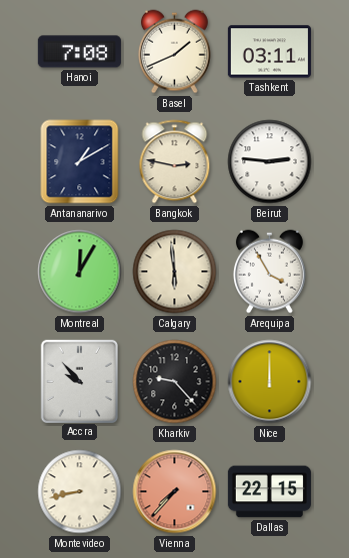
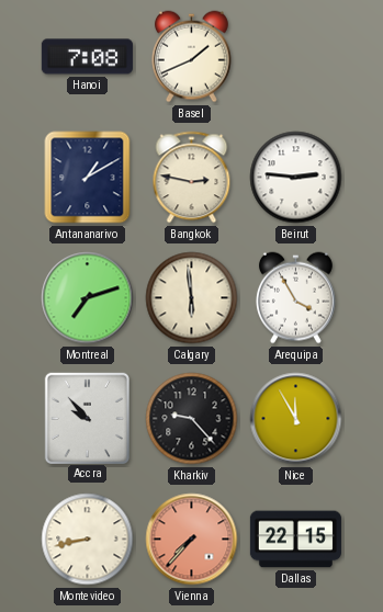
Tashkent: 03:11 -> none (269, 52)
Montreal: 12:05 -> 7:12 (88, 298)
Nice: 12:00 -> 11:55 (296, 419)
